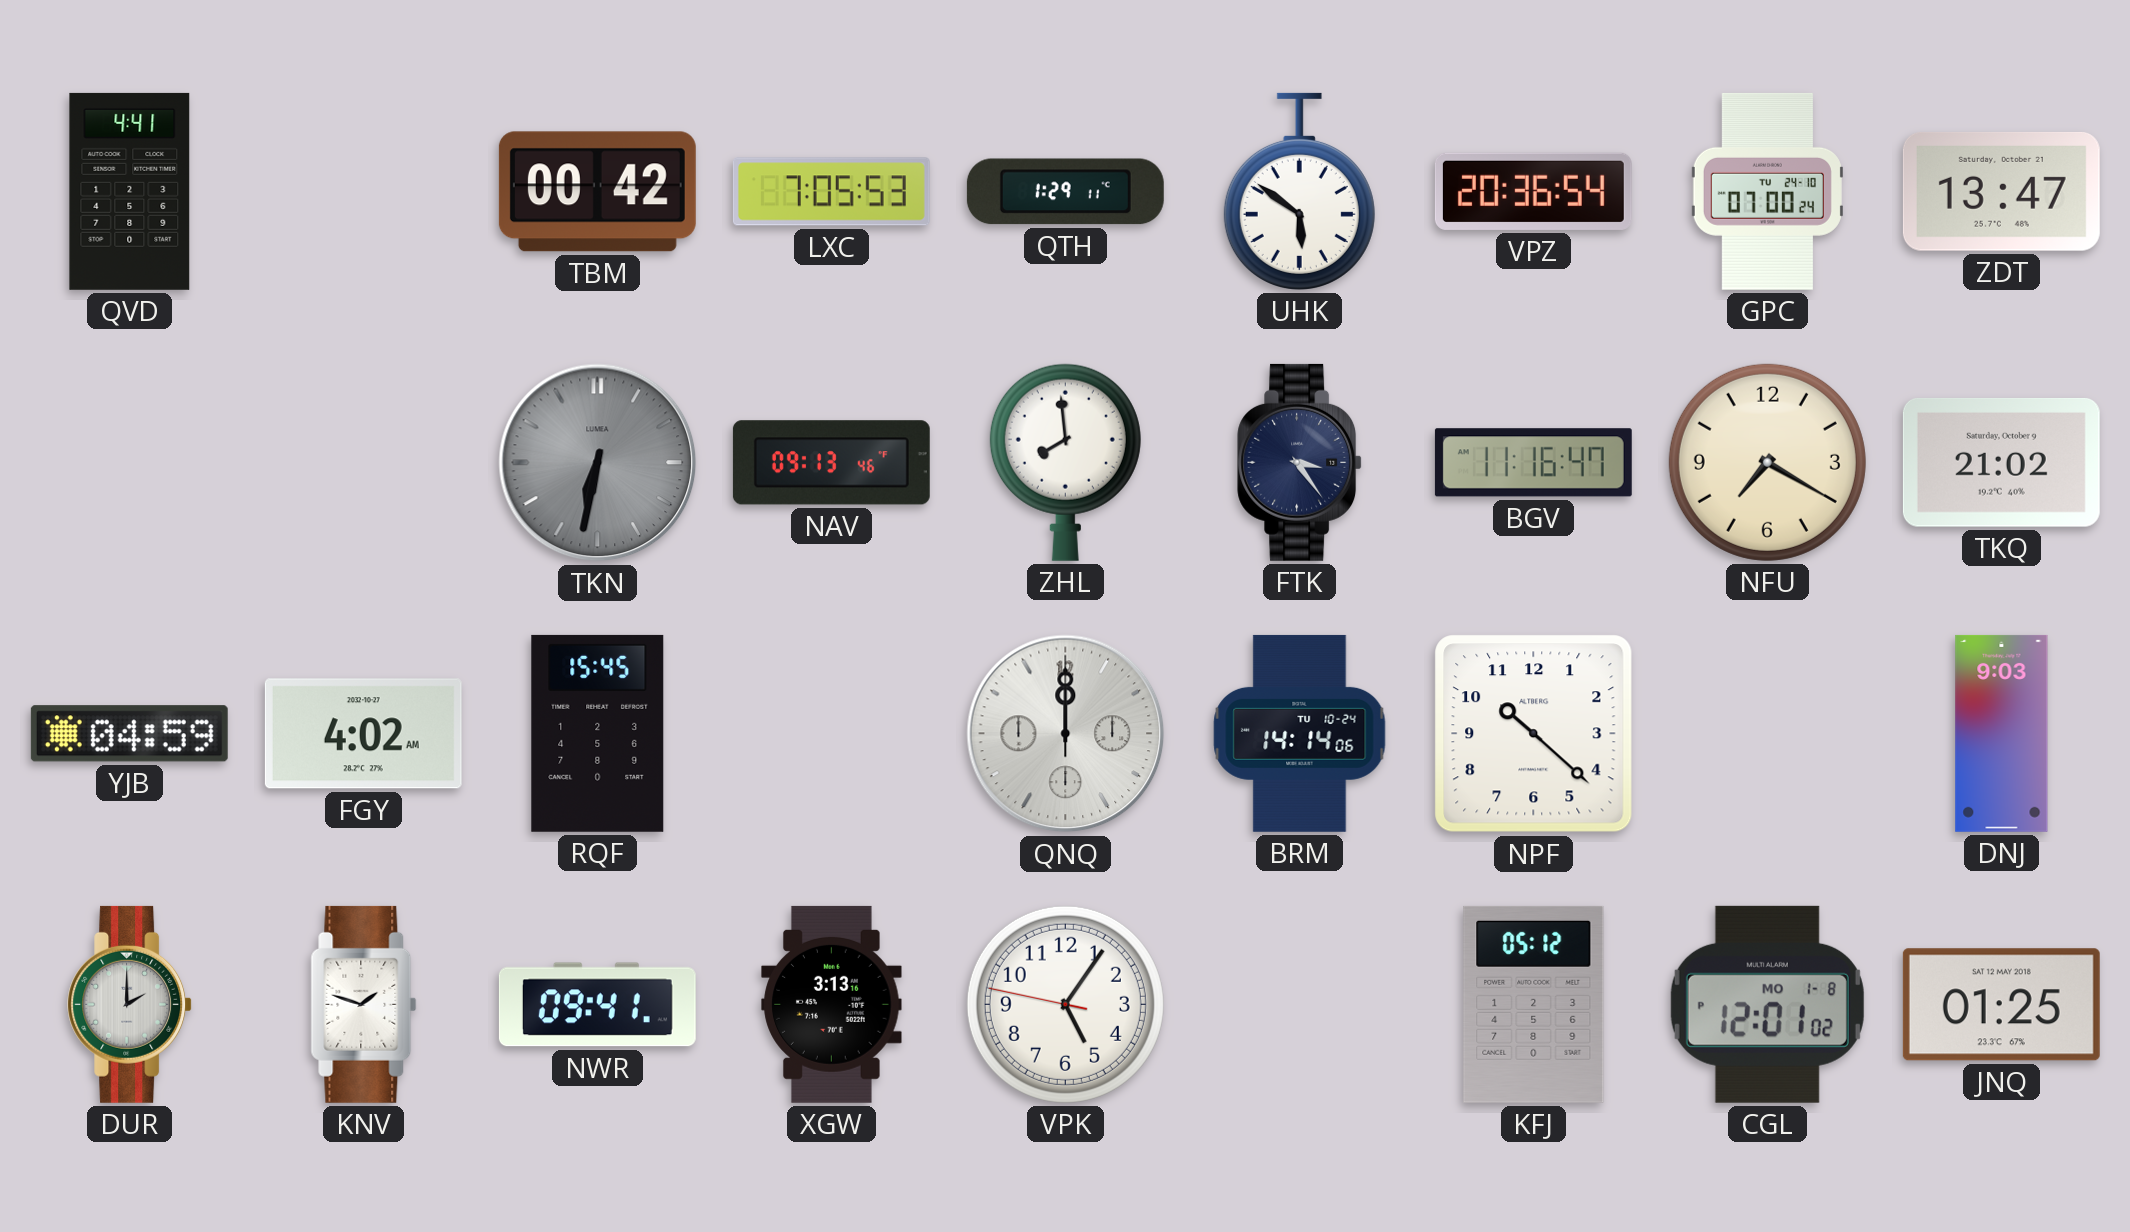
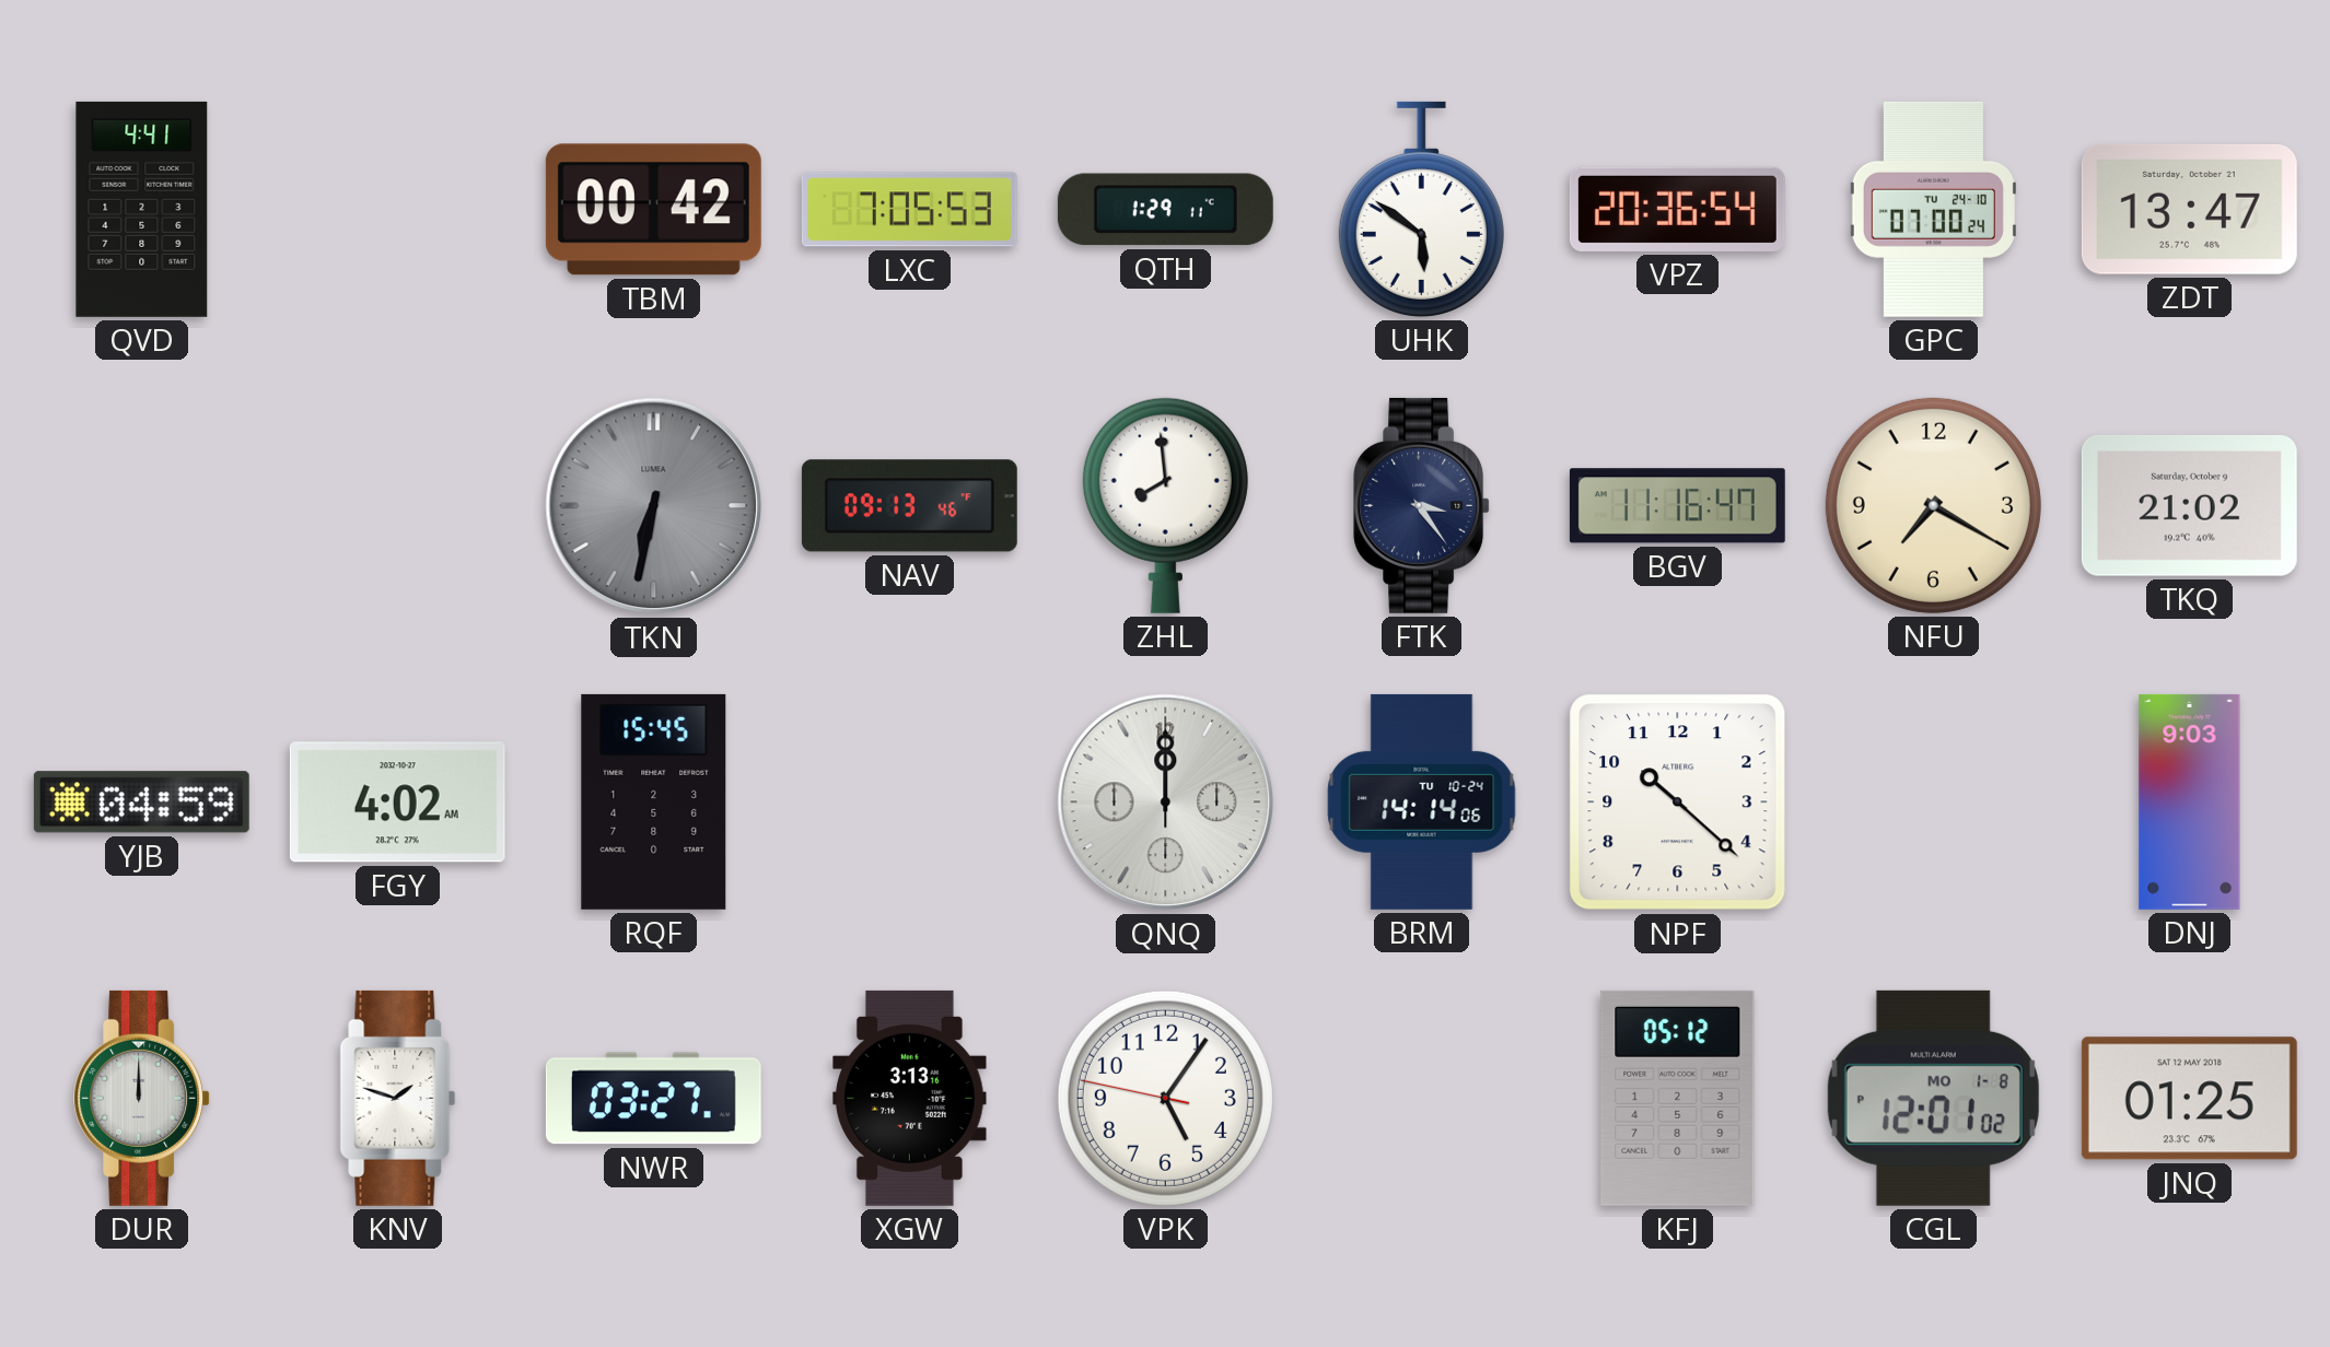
DUR: 2:00 -> 12:00 (142, 1098)
NWR: 09:41 -> 03:27 (653, 1099)
